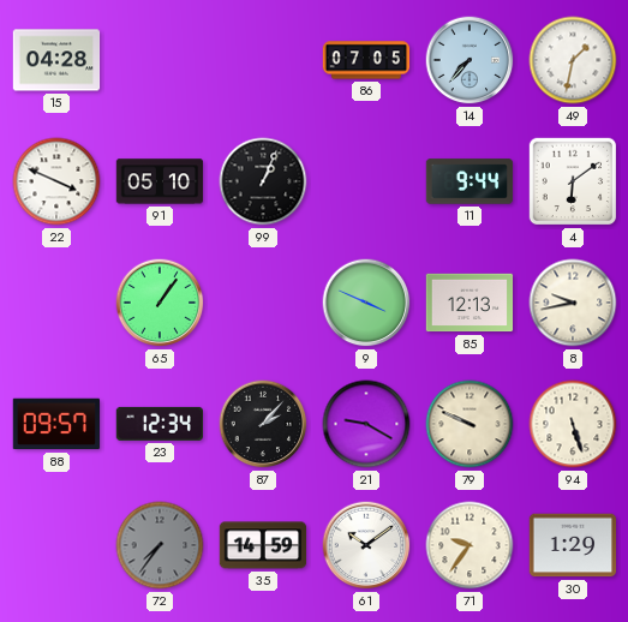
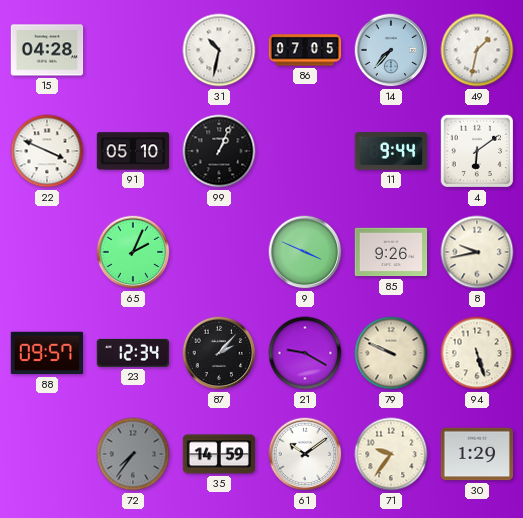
31: none -> 10:32 (219, 50)
65: 1:06 -> 2:04 (133, 252)
85: 12:13 -> 9:26 (391, 252)
